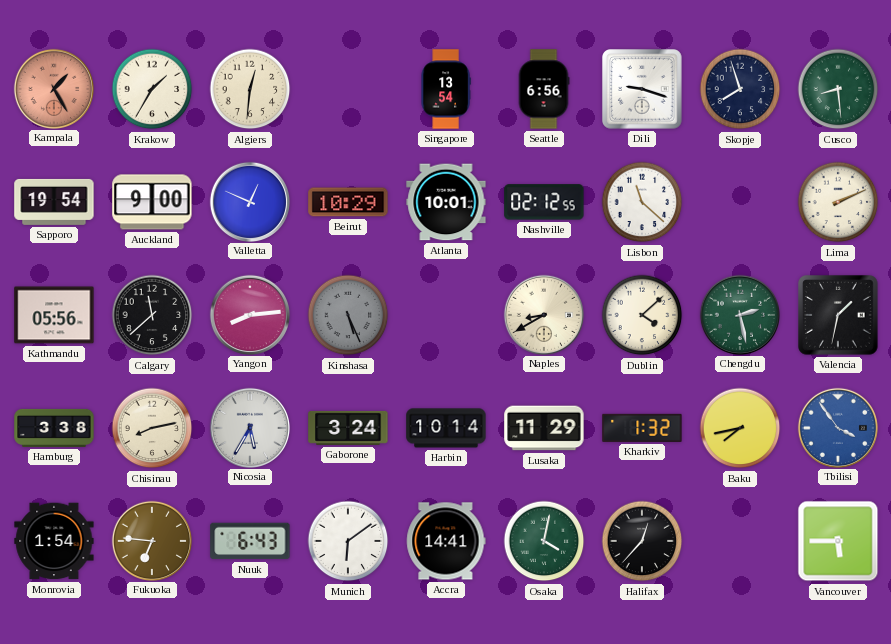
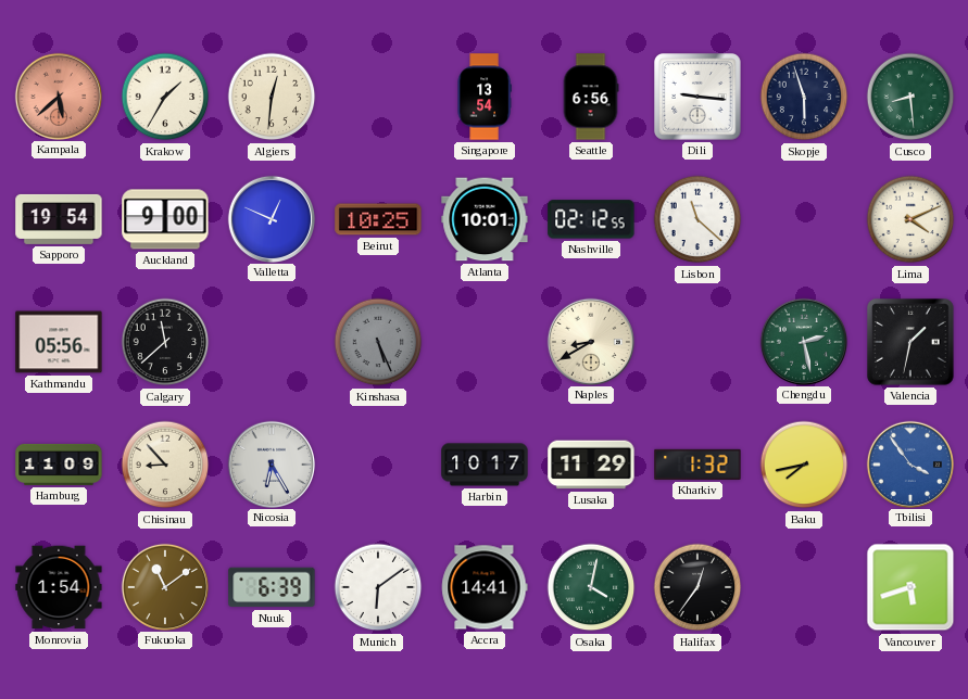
Kampala: 1:25 -> 5:38 (58, 96)
Dili: 9:18 -> 9:16 (697, 97)
Skopje: 7:57 -> 5:57 (804, 97)
Beirut: 10:29 -> 10:25 (378, 219)
Lima: 2:11 -> 4:11 (910, 219)
Yangon: 8:14 -> none (249, 314)
Dublin: 4:08 -> none (642, 315)
Hamburg: 3:38 -> 11:09 (59, 465)
Chisinau: 8:13 -> 8:53 (165, 465)
Nicosia: 5:35 -> 6:25 (271, 463)
Gaborone: 3:24 -> none (348, 428)
Harbin: 10:14 -> 10:17 (485, 465)
Fukuoka: 6:46 -> 11:09 (164, 586)
Nuuk: 6:43 -> 6:39 (272, 587)
Halifax: 12:37 -> 12:36 (697, 587)
Vancouver: 5:45 -> 5:42 (910, 587)
